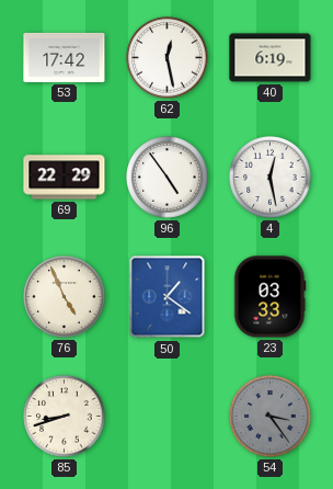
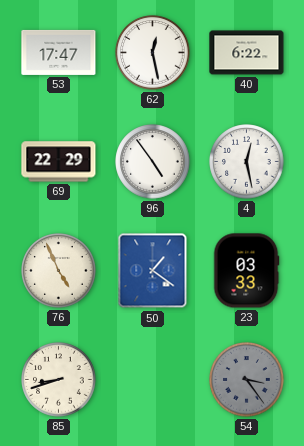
53: 17:42 -> 17:47 (59, 52)
40: 6:19 -> 6:22 (247, 53)
